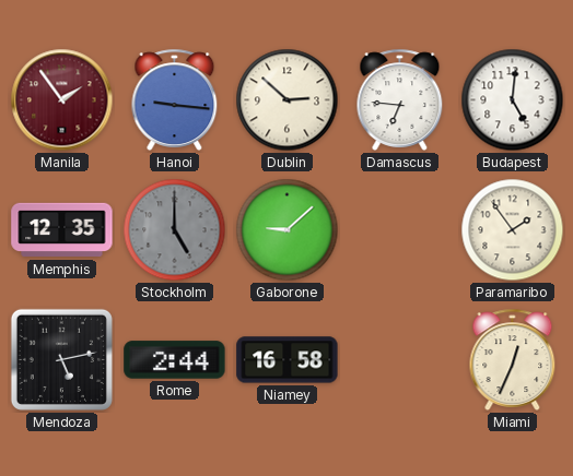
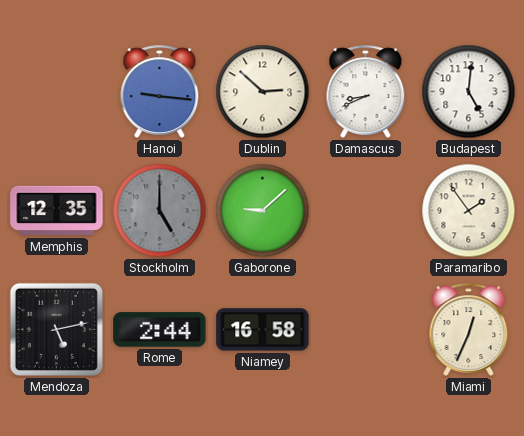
Manila: 1:54 -> none (62, 100)
Damascus: 6:46 -> 8:41 (366, 91)
